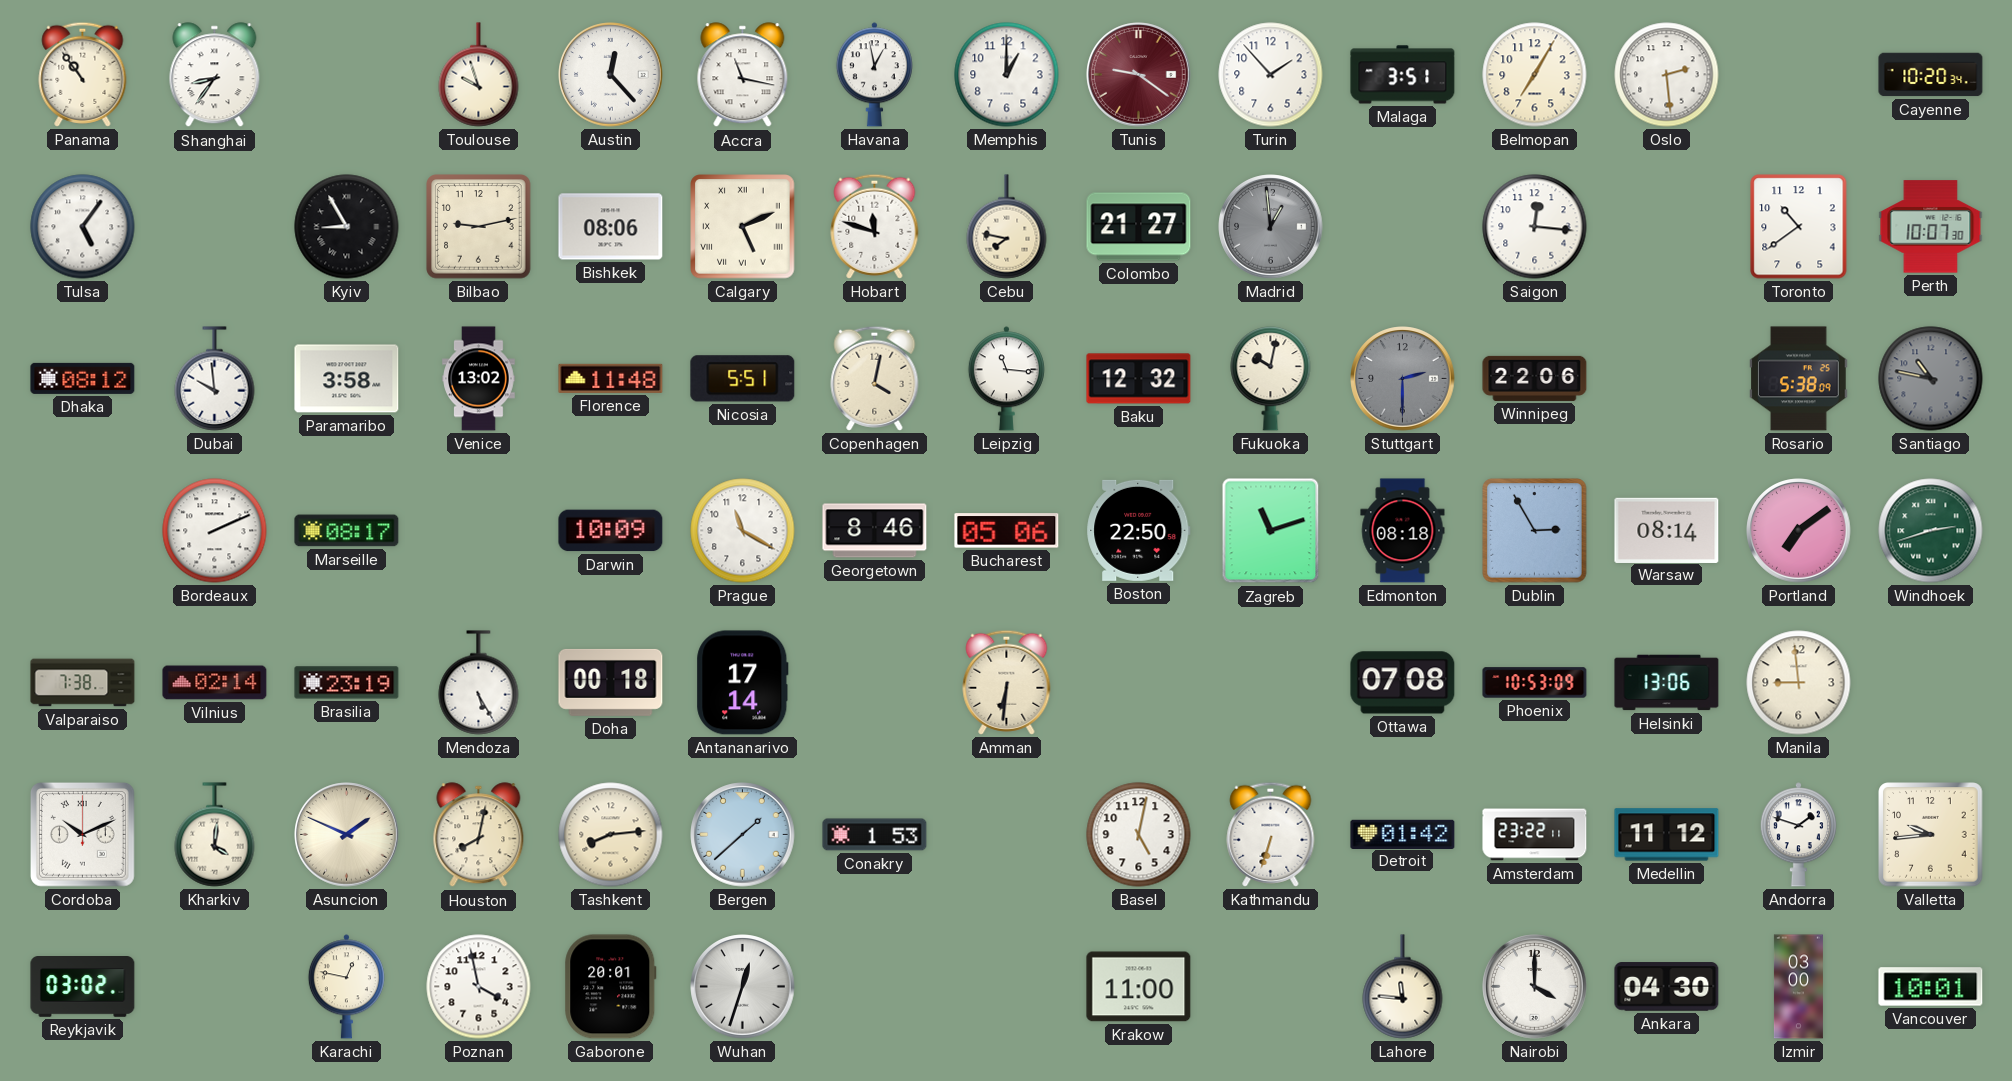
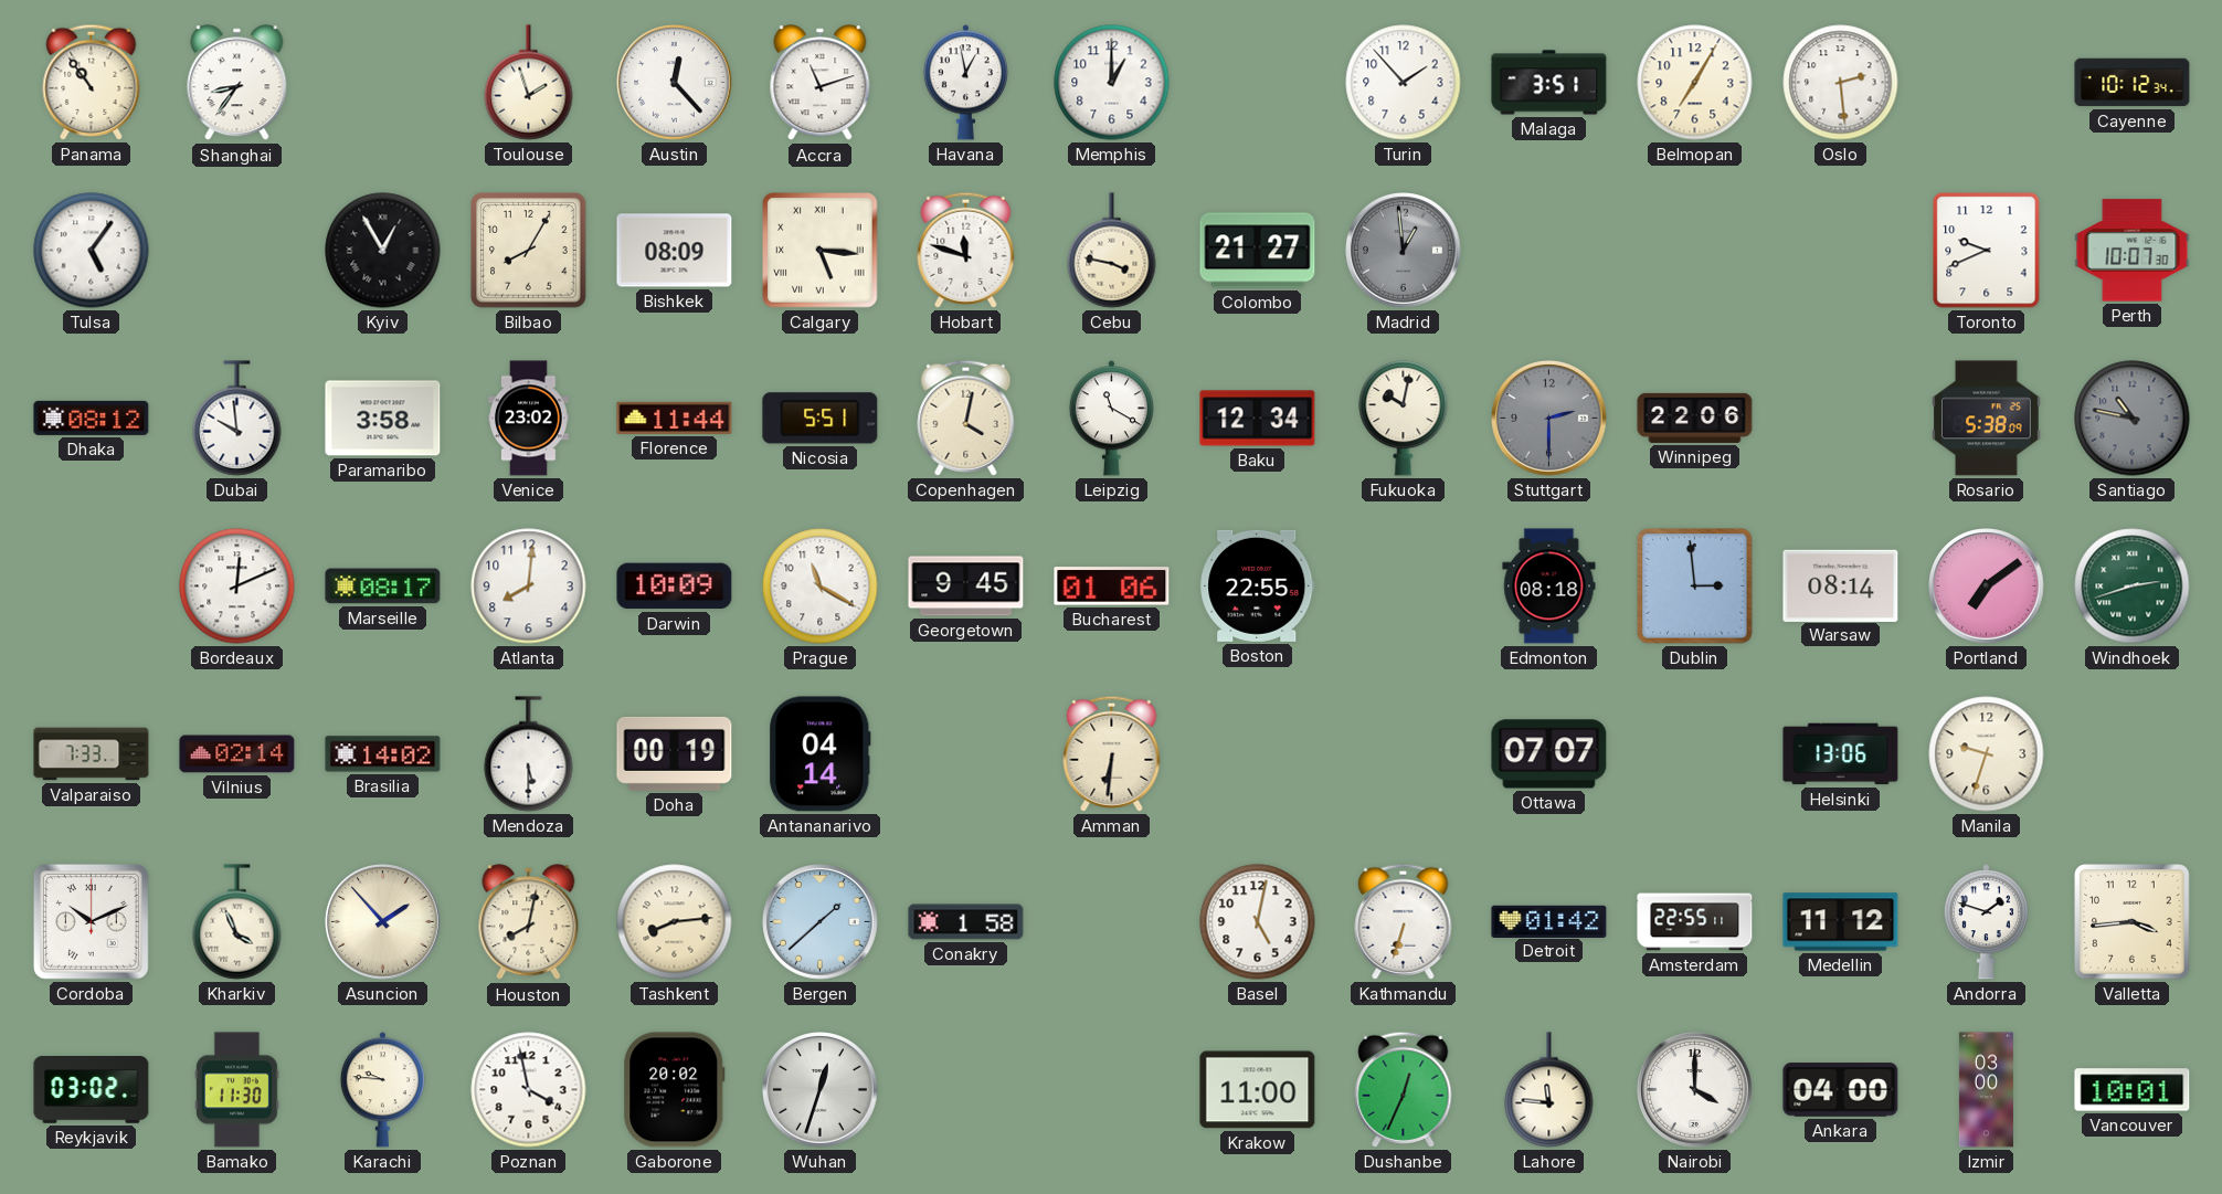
Toulouse: 9:57 -> 1:57 (529, 83)
Accra: 11:17 -> 11:12 (821, 83)
Tunis: 9:21 -> none (1139, 75)
Cayenne: 10:20 -> 10:12 (2133, 83)
Kyiv: 8:55 -> 12:55 (383, 251)
Bilbao: 9:13 -> 8:05 (529, 251)
Bishkek: 08:06 -> 08:09 (675, 251)
Calgary: 5:11 -> 5:16 (821, 251)
Cebu: 7:47 -> 3:47 (1112, 251)
Saigon: 12:16 -> none (1535, 227)
Toronto: 10:39 -> 9:41 (1987, 251)
Venice: 13:02 -> 23:02 (529, 419)
Florence: 11:48 -> 11:44 (675, 418)
Leipzig: 11:16 -> 11:20 (1111, 419)
Baku: 12:32 -> 12:34 (1258, 419)
Bordeaux: 2:11 -> 12:11 (237, 587)
Atlanta: none -> 8:01 (529, 587)
Georgetown: 8:46 -> 9:45 (966, 587)
Bucharest: 05:06 -> 01:06 (1112, 587)
Boston: 22:50 -> 22:55 (1258, 585)
Zagreb: 11:12 -> none (1271, 531)
Dublin: 2:55 -> 2:59 (1695, 587)
Valparaiso: 7:38 -> 7:33 (92, 754)
Brasilia: 23:19 -> 14:02 (383, 754)
Mendoza: 5:25 -> 5:30 (529, 754)
Doha: 00:18 -> 00:19 (675, 753)
Antananarivo: 17:14 -> 04:14 (821, 754)
Ottawa: 07:08 -> 07:07 (1549, 754)
Phoenix: 10:53 -> none (1535, 683)
Manila: 8:59 -> 9:33 (1987, 754)
Kharkiv: 4:01 -> 3:56 (237, 922)
Asuncion: 1:49 -> 1:53 (383, 922)
Conakry: 1:53 -> 1:58 (966, 922)
Amsterdam: 23:22 -> 22:55 (1695, 922)
Valletta: 9:44 -> 3:44 (2133, 922)
Bamako: none -> 11:30 (237, 1090)
Karachi: 12:47 -> 9:46 (382, 1090)
Gaborone: 20:01 -> 20:02 (675, 1090)
Dushanbe: none -> 12:34 (1404, 1089)
Ankara: 04:30 -> 04:00 (1841, 1090)
